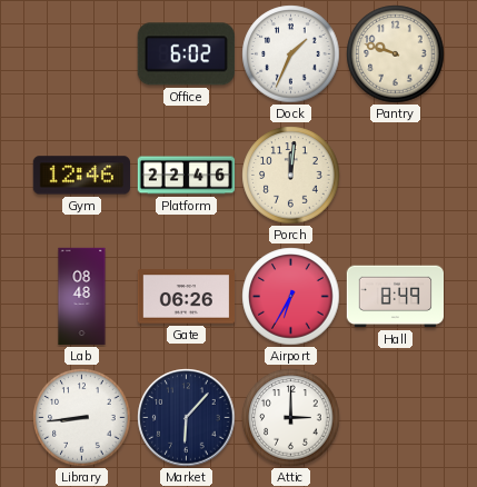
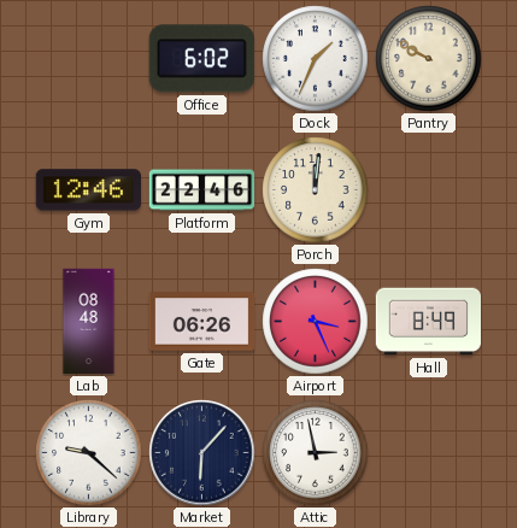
Pantry: 9:48 -> 9:50 (429, 59)
Airport: 6:35 -> 3:26 (316, 322)
Library: 8:44 -> 9:22 (89, 453)
Attic: 3:00 -> 2:58 (316, 453)
